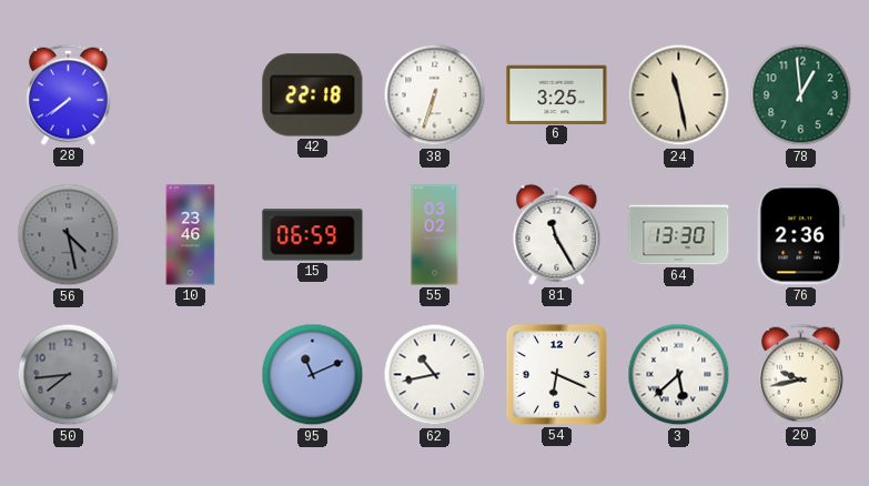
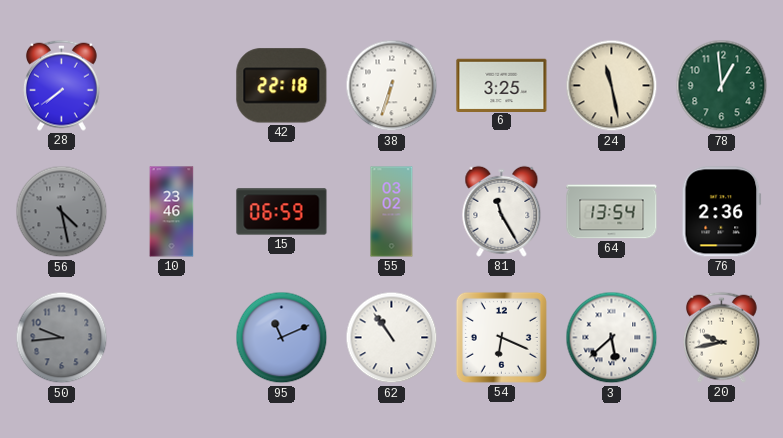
64: 13:30 -> 13:54 (612, 212)
50: 7:44 -> 9:44 (62, 338)
62: 10:43 -> 10:54 (392, 338)
